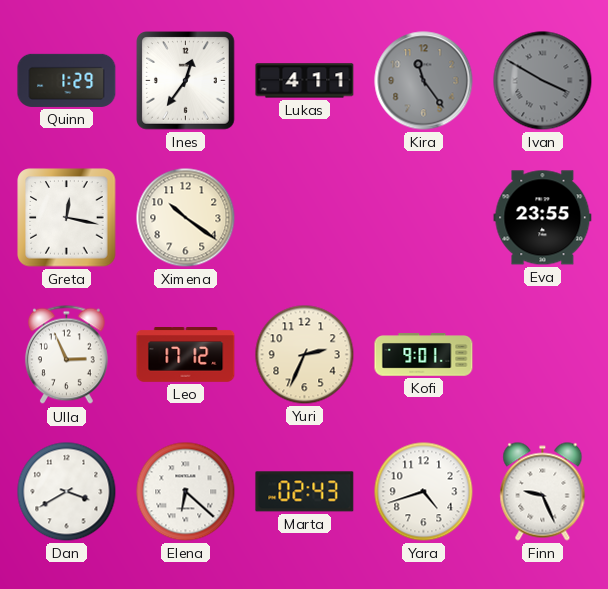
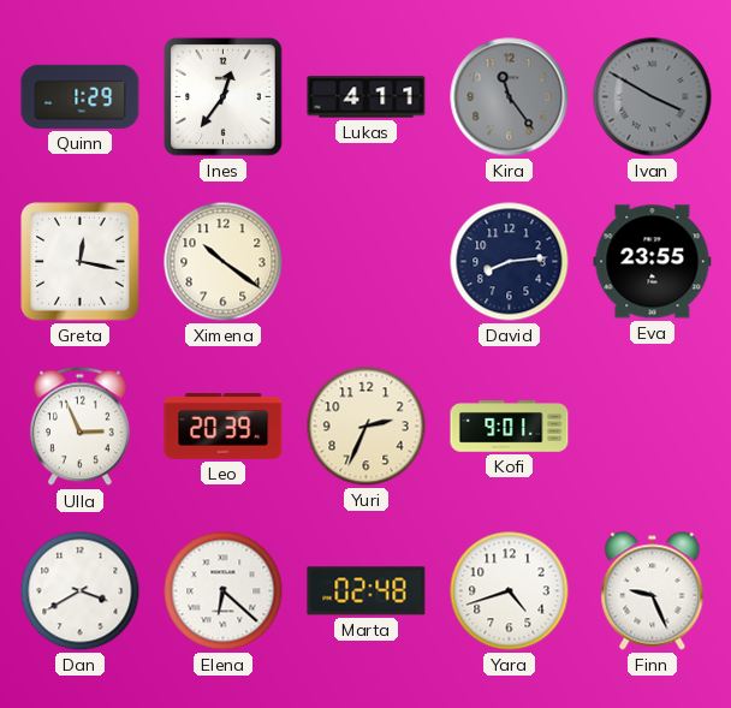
David: none -> 8:14 (510, 262)
Leo: 17:12 -> 20:39 (224, 427)
Marta: 02:43 -> 02:48 (367, 591)
